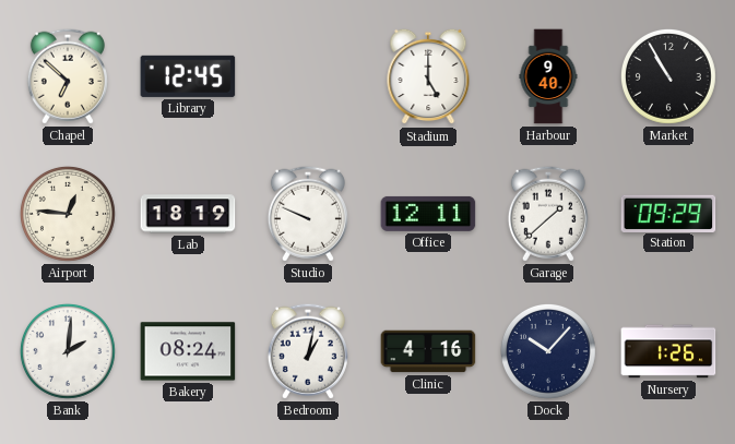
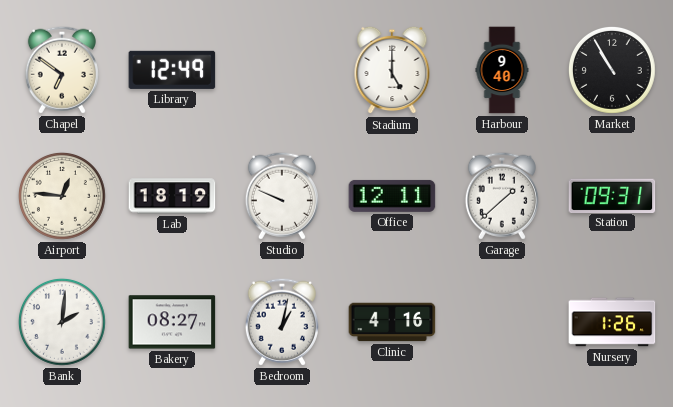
Chapel: 6:52 -> 6:51 (62, 70)
Library: 12:45 -> 12:49 (172, 70)
Station: 09:29 -> 09:31 (612, 195)
Bakery: 08:24 -> 08:27 (172, 322)
Dock: 10:07 -> none (548, 351)
